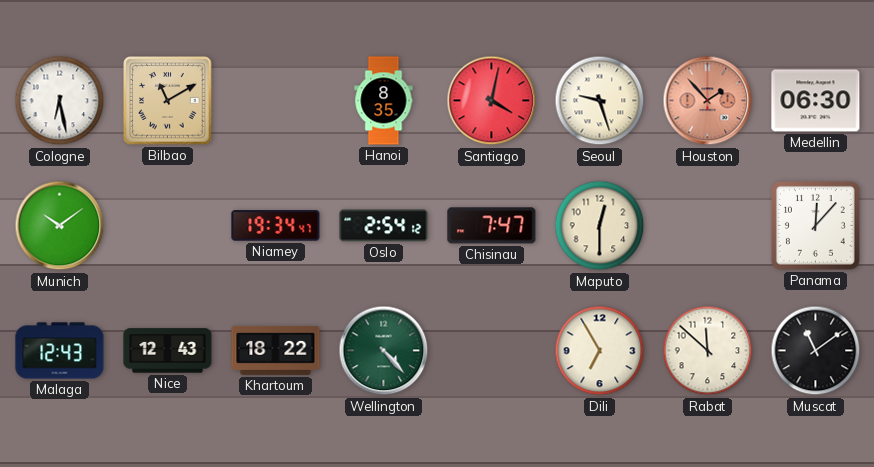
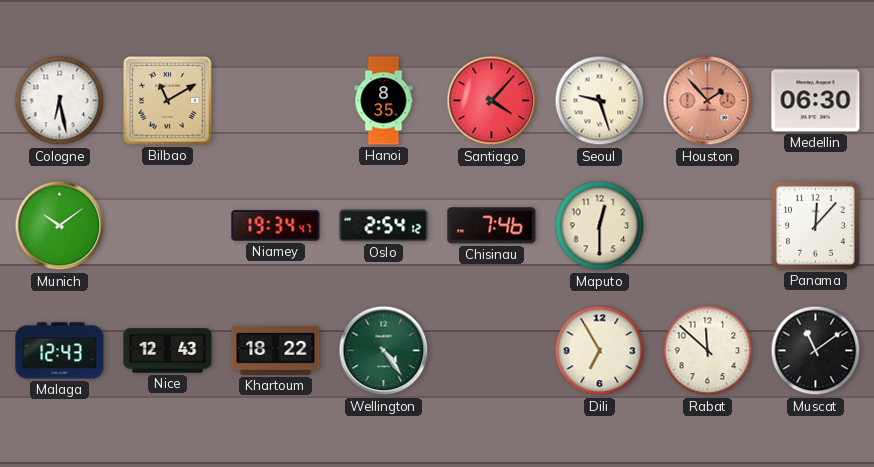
Santiago: 4:02 -> 4:07 (492, 101)
Chisinau: 7:47 -> 7:46 (492, 226)
Wellington: 4:23 -> 4:24 (384, 351)
